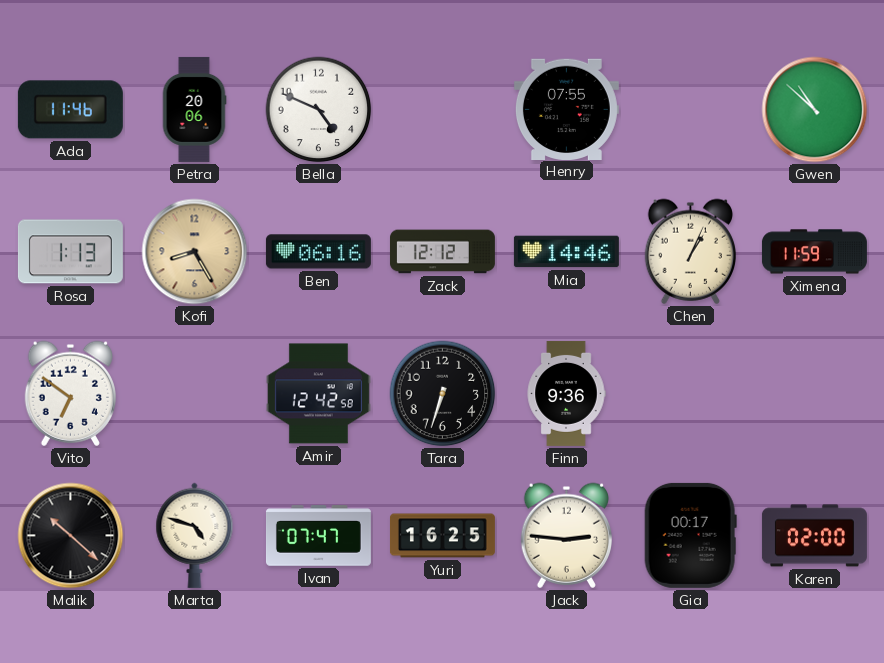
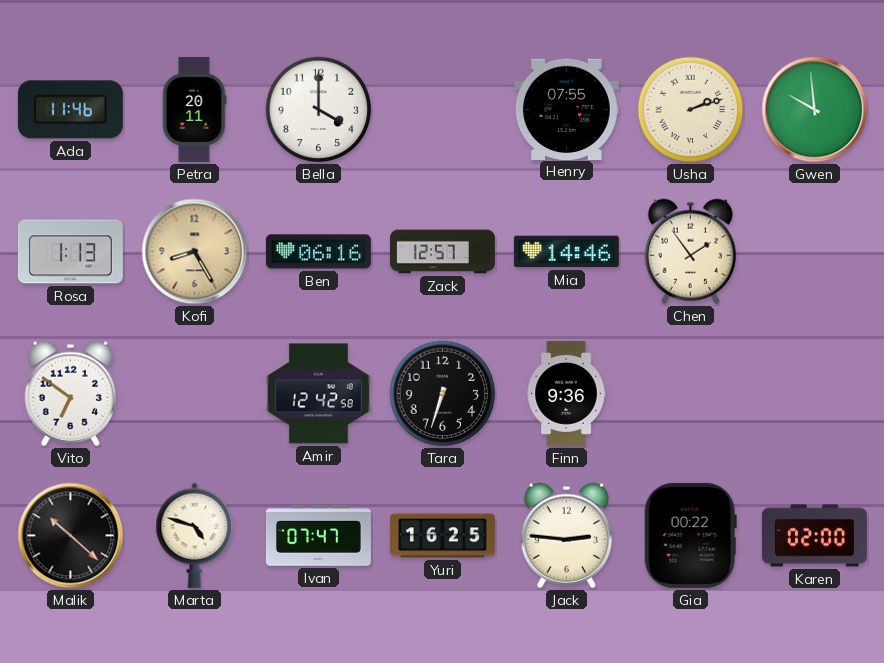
Petra: 20:06 -> 20:11 (194, 109)
Bella: 4:49 -> 4:00 (319, 110)
Usha: none -> 2:12 (691, 110)
Gwen: 10:52 -> 9:59 (815, 110)
Zack: 12:12 -> 12:57 (442, 252)
Chen: 1:04 -> 1:54 (690, 251)
Ximena: 11:59 -> none (814, 252)
Gia: 00:17 -> 00:22 (690, 535)
